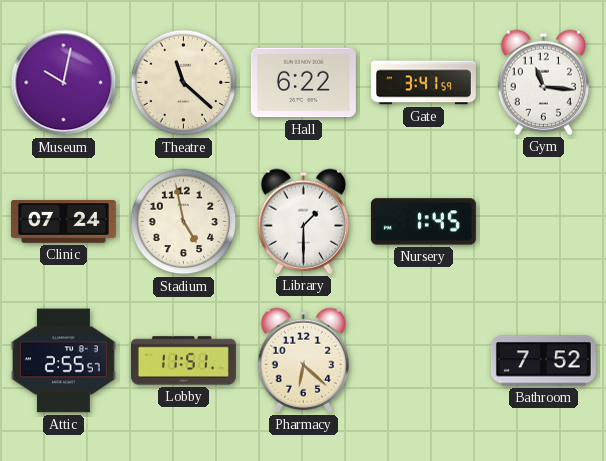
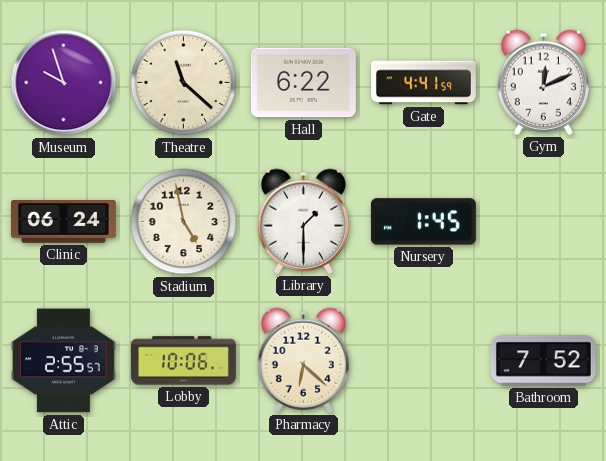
Museum: 10:02 -> 9:57 (64, 83)
Gate: 3:41 -> 4:41 (423, 83)
Gym: 11:16 -> 12:11 (543, 82)
Clinic: 07:24 -> 06:24 (63, 222)
Lobby: 11:51 -> 10:06 (183, 361)
